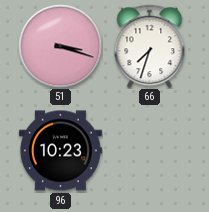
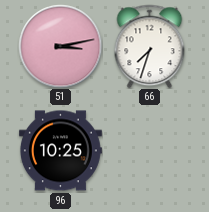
51: 3:18 -> 3:13 (60, 46)
96: 10:23 -> 10:25 (60, 151)
